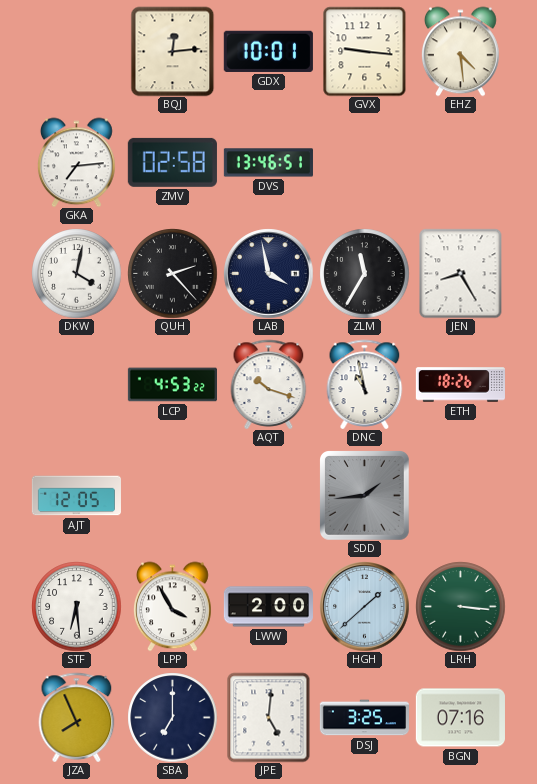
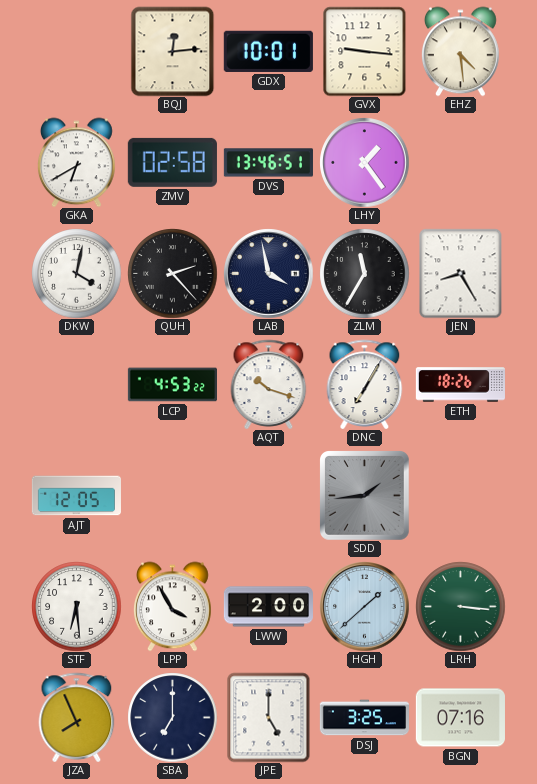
GKA: 7:14 -> 6:40 (77, 162)
LHY: none -> 1:24 (364, 162)
DNC: 10:58 -> 7:05 (365, 384)
JPE: 5:01 -> 5:00 (269, 717)
